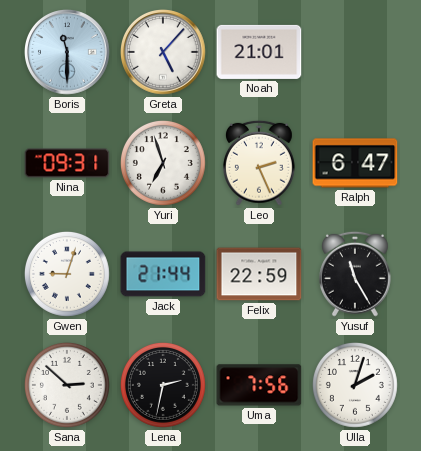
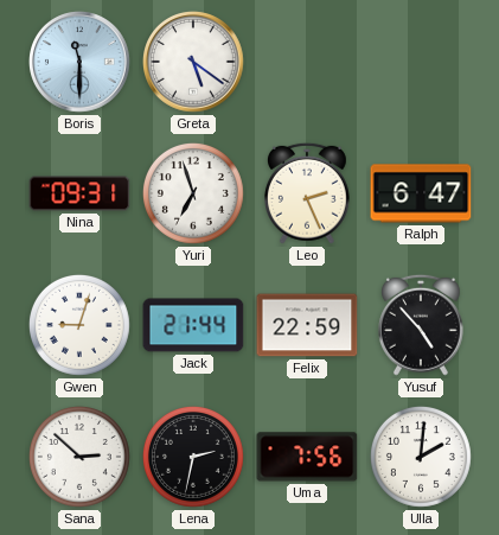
Greta: 5:07 -> 5:21 (194, 63)
Noah: 21:01 -> none (259, 52)
Yusuf: 11:25 -> 4:53 (421, 325)
Ulla: 2:03 -> 2:01 (421, 457)
